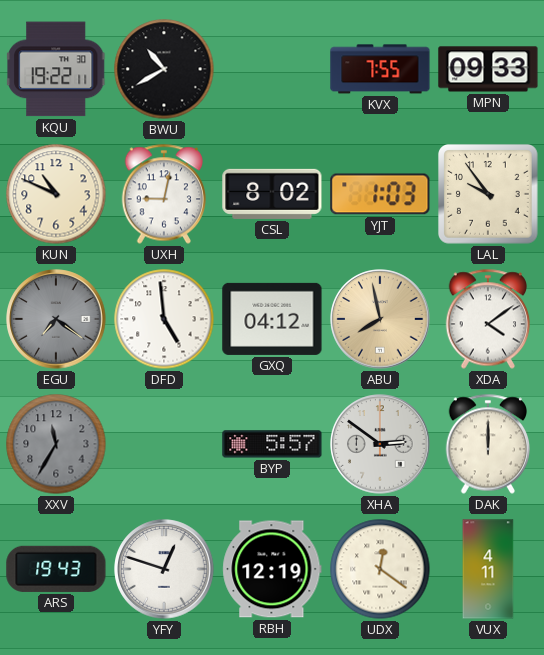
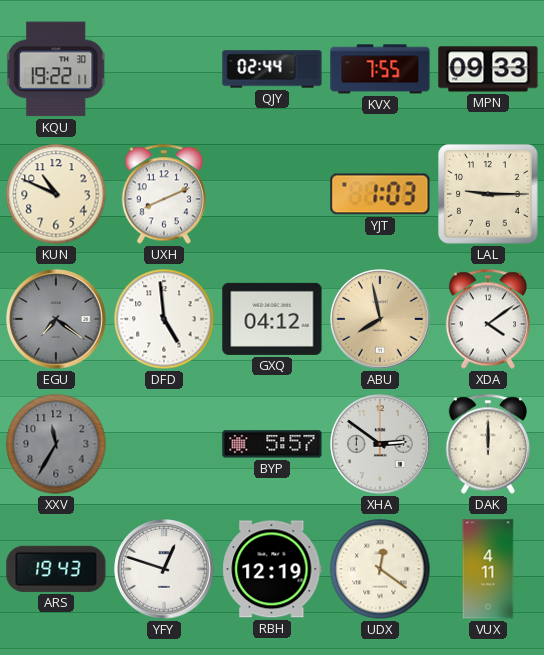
BWU: 10:40 -> none (164, 69)
QJY: none -> 02:44 (272, 69)
UXH: 9:02 -> 8:11 (164, 194)
CSL: 8:02 -> none (272, 194)
LAL: 9:54 -> 9:15 (489, 195)
